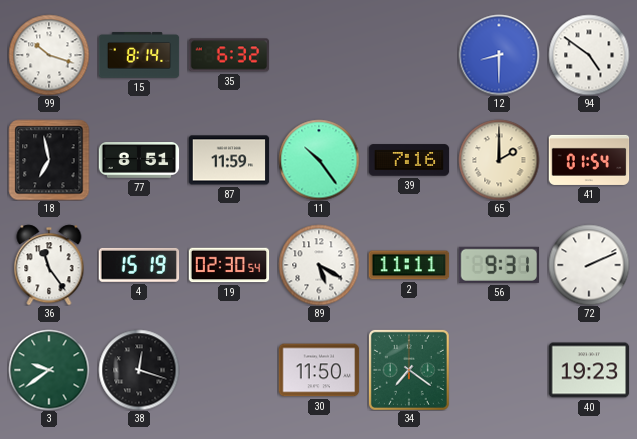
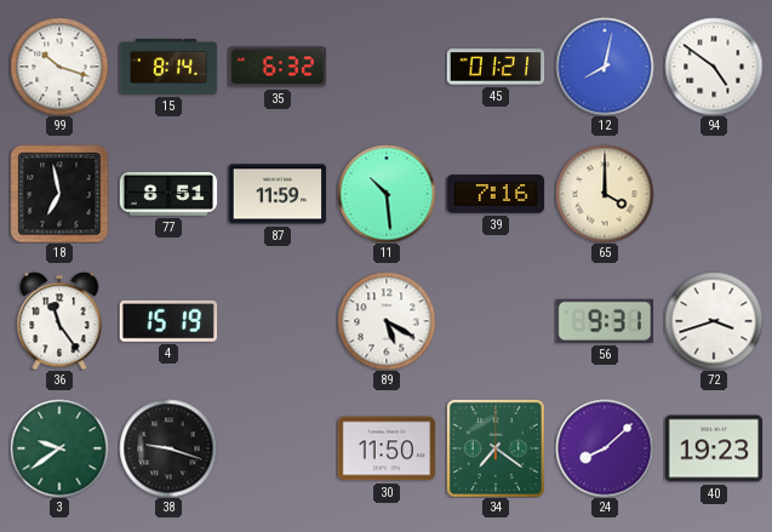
45: none -> 01:21 (496, 67)
12: 8:30 -> 8:02 (605, 67)
11: 10:24 -> 10:29 (387, 194)
65: 2:00 -> 4:00 (605, 194)
41: 01:54 -> none (589, 160)
19: 02:30 -> none (229, 265)
2: 11:11 -> none (409, 265)
72: 2:11 -> 3:42 (714, 321)
38: 12:18 -> 9:18 (168, 448)
24: none -> 8:08 (605, 448)
